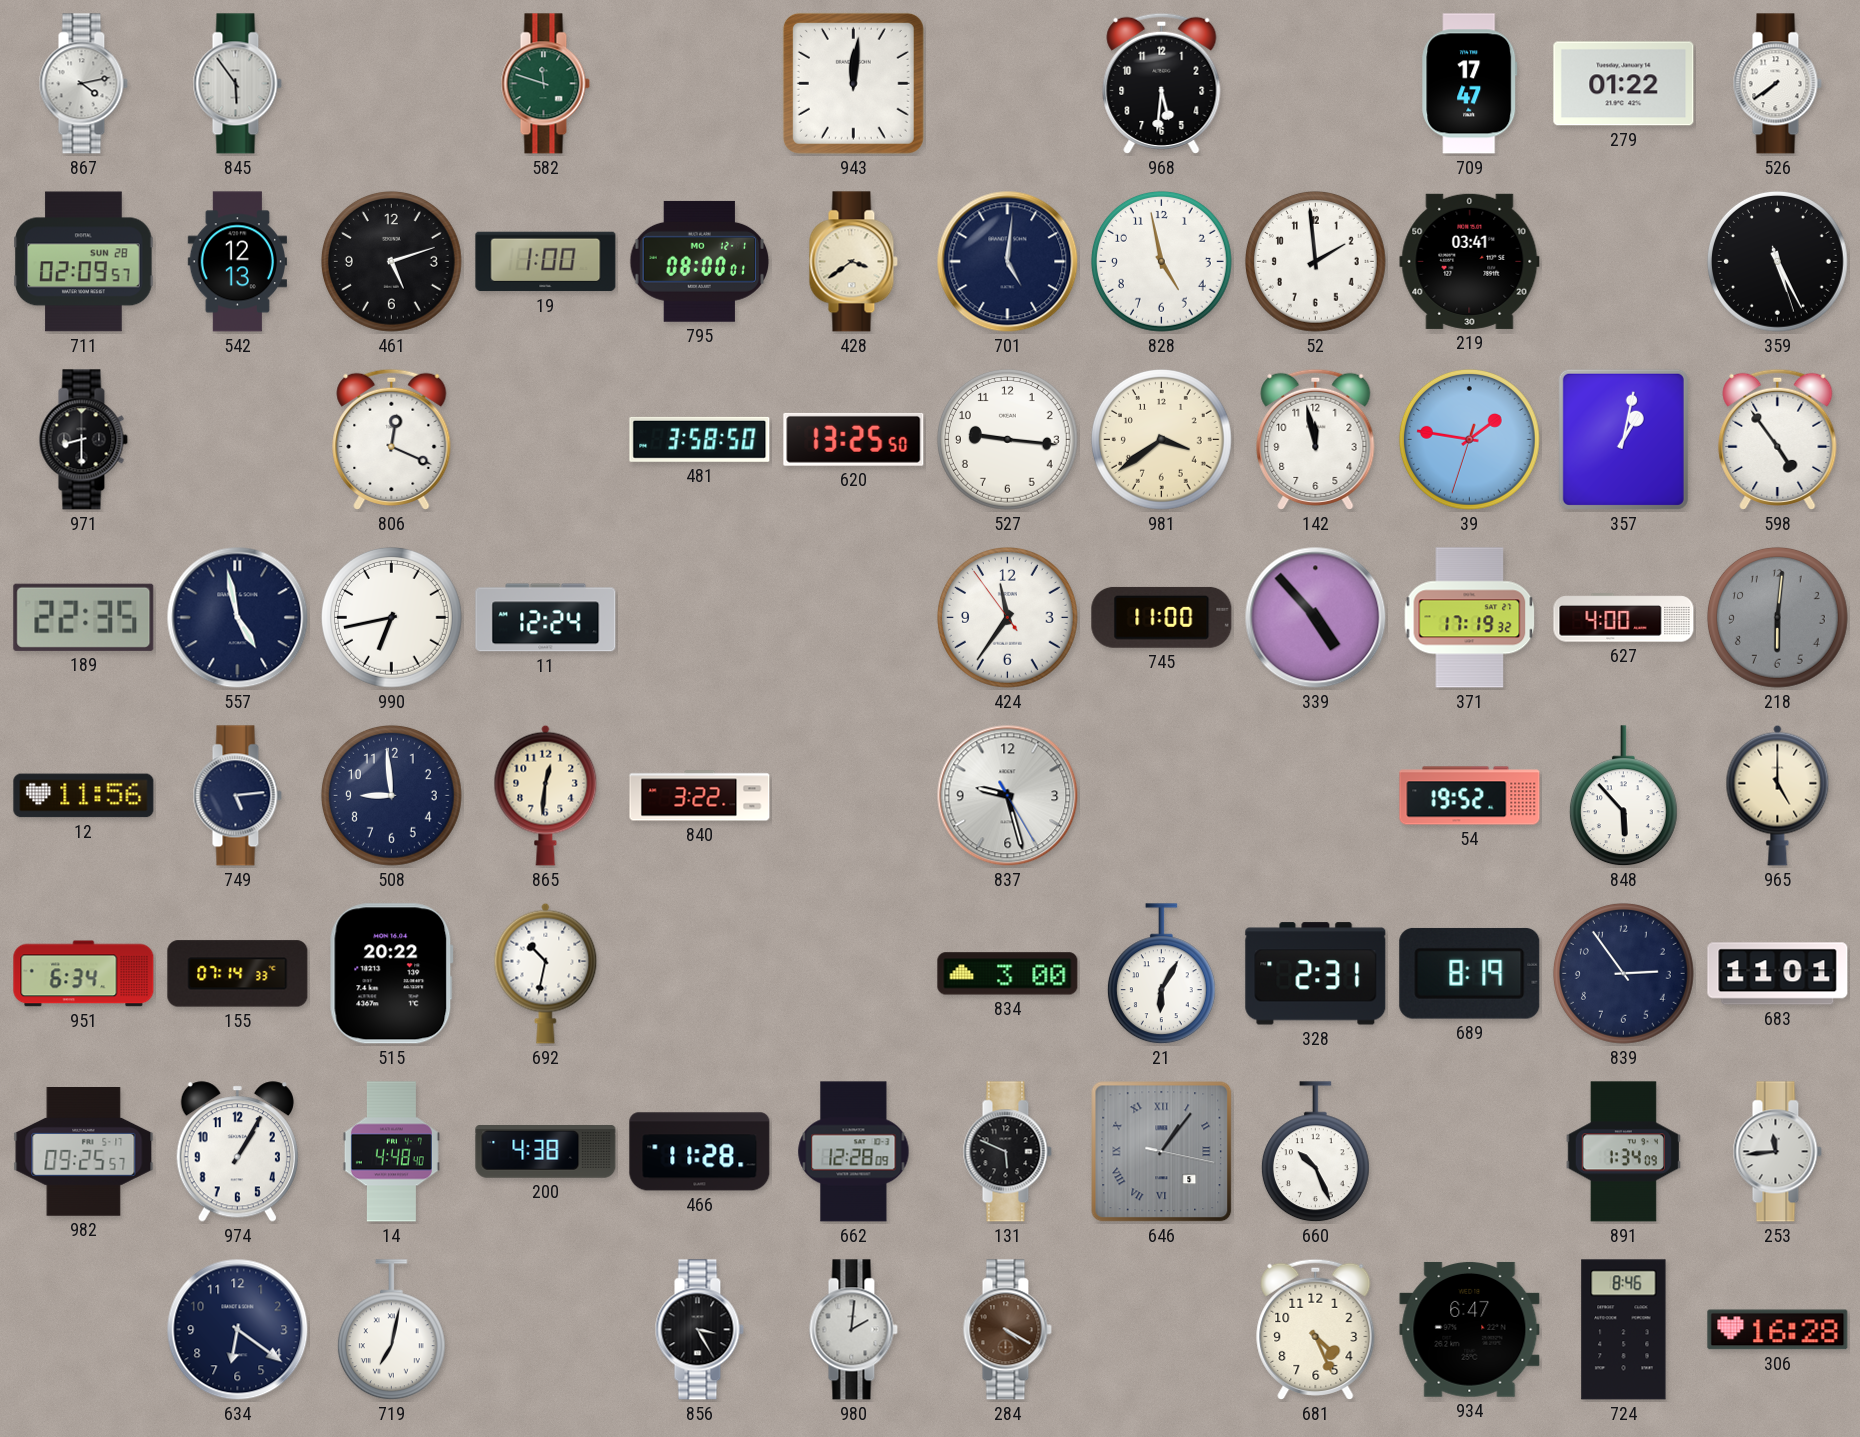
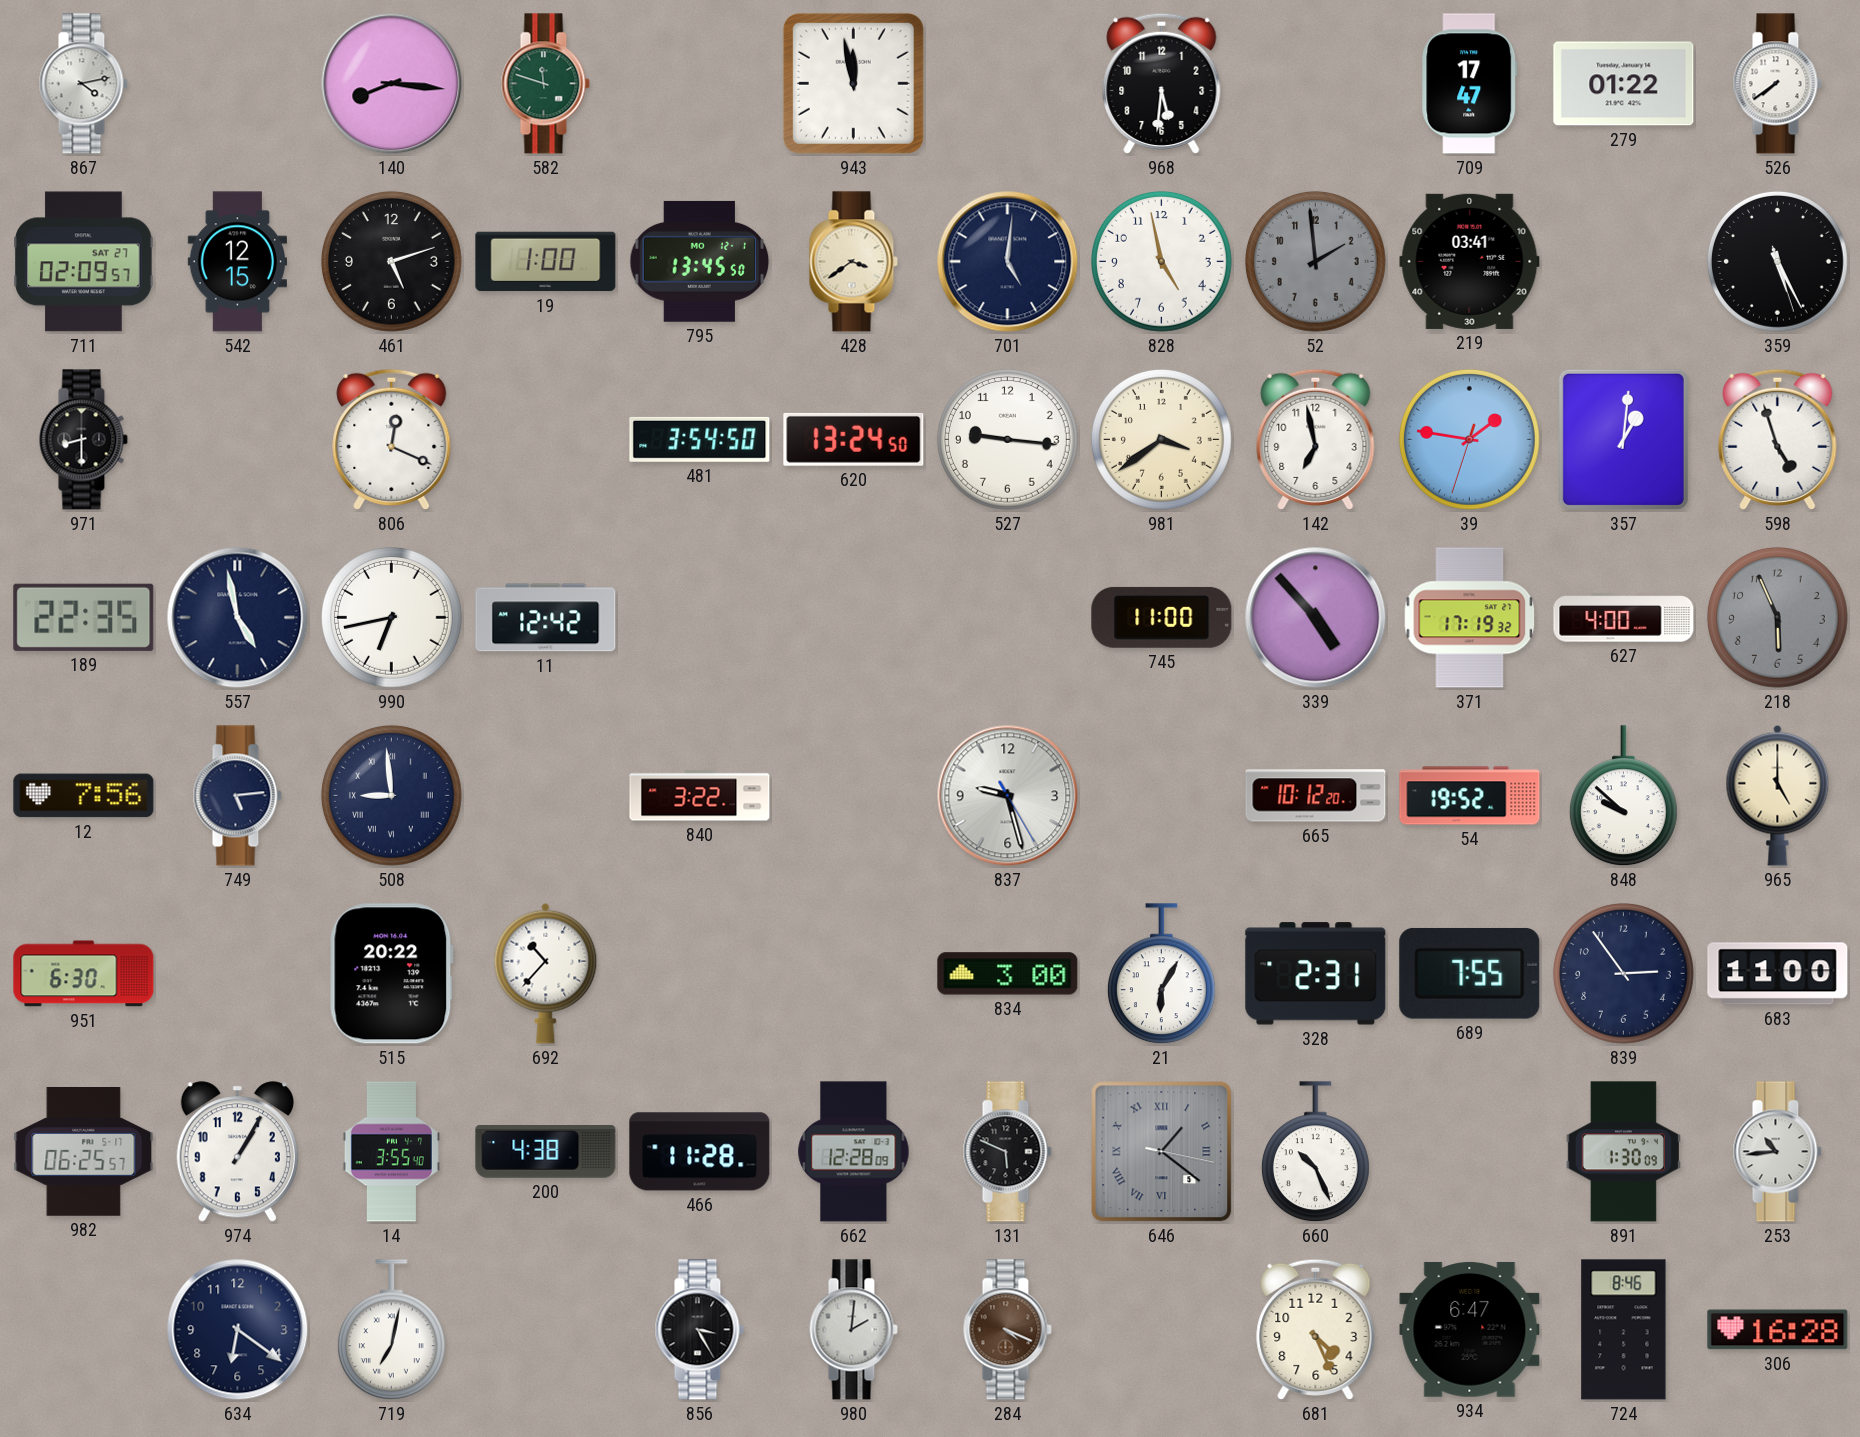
845: 5:54 -> none (237, 84)
140: none -> 8:16 (392, 84)
943: 12:01 -> 11:58 (853, 83)
711 date: SUN 28 -> SAT 27 (84, 262)
542: 12:13 -> 12:15 (237, 262)
795: 08:00 -> 13:45 (700, 261)
52 dial: white -> grey (1315, 261)
481: 3:58 -> 3:54 (700, 439)
620: 13:25 -> 13:24 (854, 439)
142: 11:58 -> 6:58 (1316, 439)
357: 1:02 -> 1:01 (1623, 439)
598: 4:54 -> 4:57 (1778, 439)
11: 12:24 -> 12:42 (546, 618)
424: 11:35 -> none (1007, 617)
218: 6:01 -> 5:56 (1777, 617)
12: 11:56 -> 7:56 (84, 796)
508 numerals: Arabic -> Roman (391, 795)
865: 12:31 -> none (546, 795)
665: none -> 10:12 (1316, 796)
848: 5:53 -> 9:52 (1623, 796)
951: 6:34 -> 6:30 (84, 974)
155: 07:14 -> none (238, 974)
692: 10:32 -> 10:37 (546, 973)
689: 8:19 -> 7:55 (1470, 973)
683: 11:01 -> 11:00 (1778, 974)
982: 09:25 -> 06:25 (84, 1152)
14: 4:48 -> 3:55 (391, 1152)
646: 1:06 -> 1:21 (1162, 1152)
891: 1:34 -> 1:30 (1623, 1152)
253: 11:44 -> 10:44 (1777, 1152)
284: 4:20 -> 4:19 (1007, 1330)
